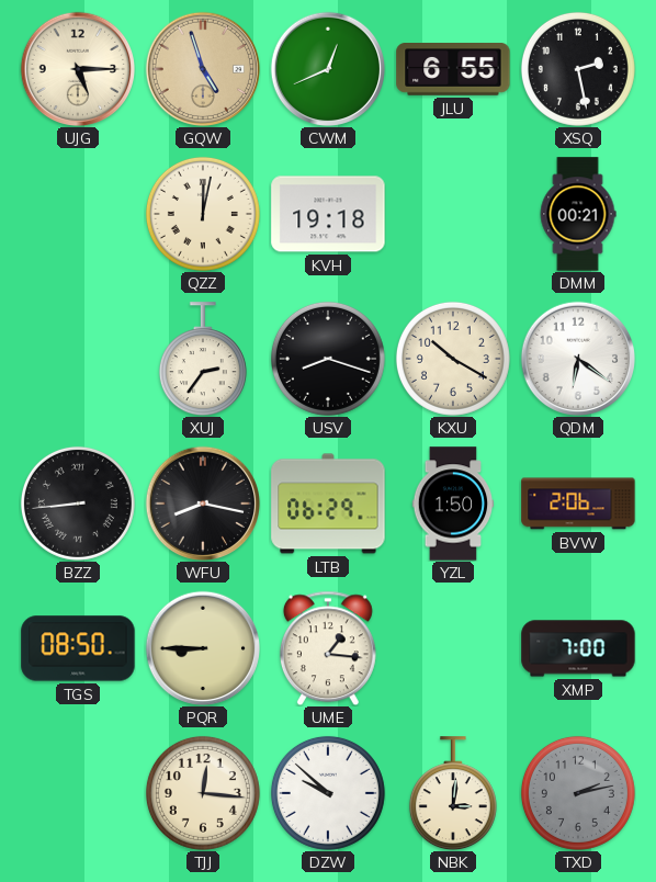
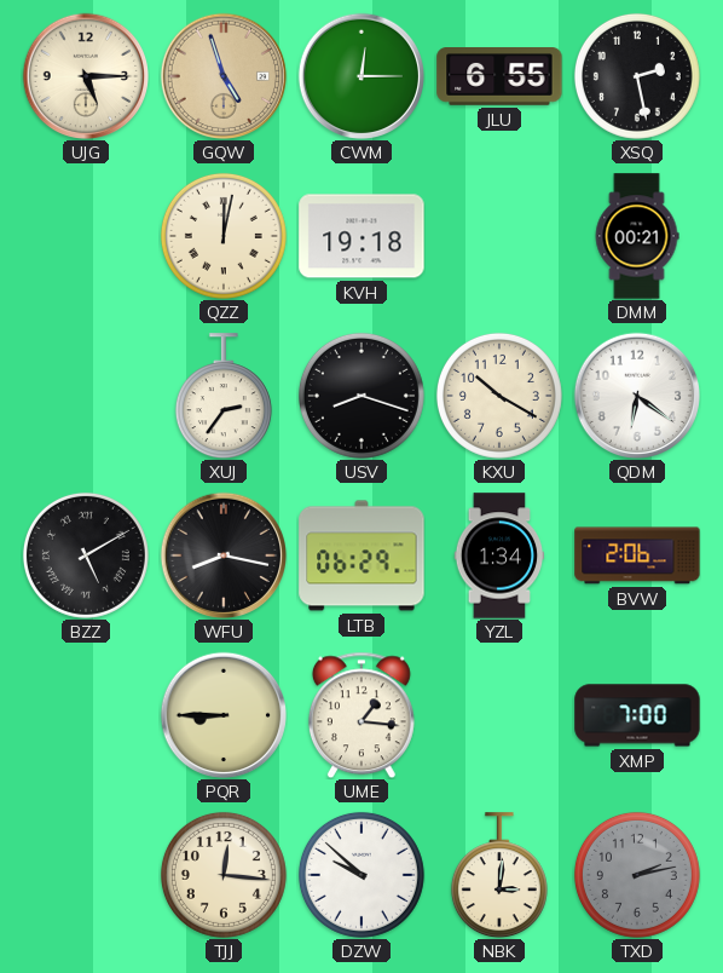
CWM: 12:41 -> 12:15 (360, 75)
BZZ: 8:44 -> 5:10 (86, 555)
YZL: 1:50 -> 1:34 (499, 555)
TGS: 08:50 -> none (78, 648)
